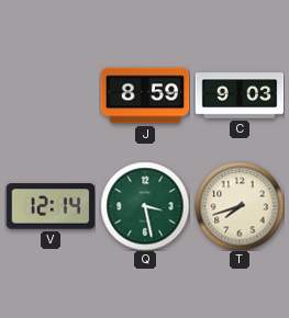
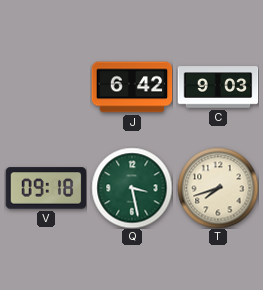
J: 8:59 -> 6:42 (132, 87)
V: 12:14 -> 09:18 (46, 188)
